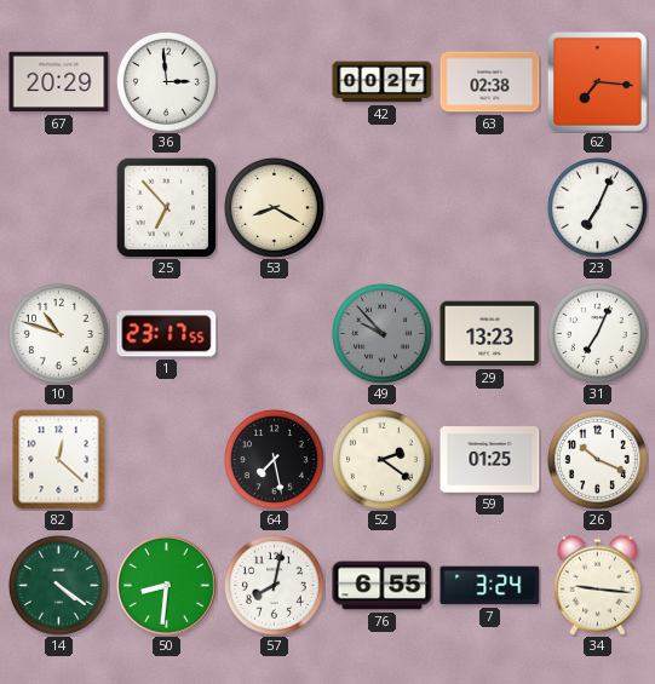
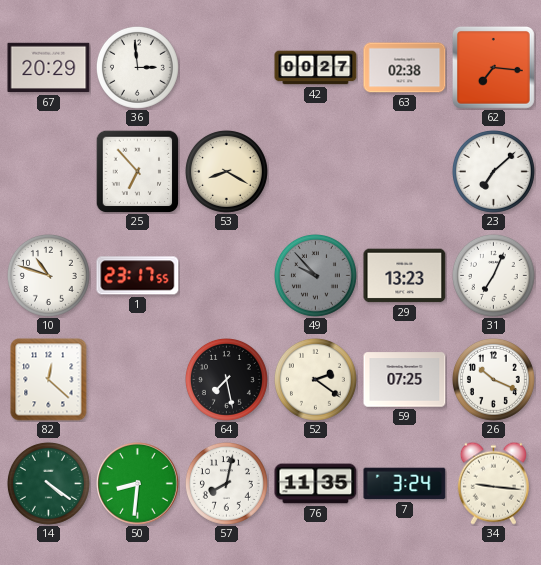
23: 7:04 -> 7:08 (493, 171)
59: 01:25 -> 07:25 (405, 380)
76: 6:55 -> 11:35 (316, 484)
